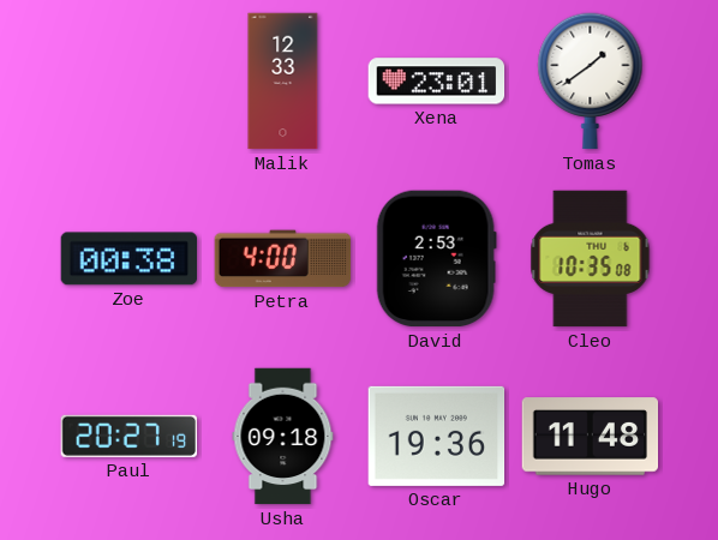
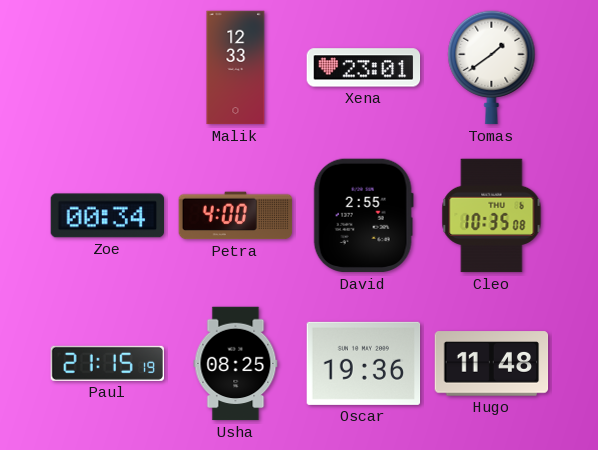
Zoe: 00:38 -> 00:34 (107, 216)
David: 2:53 -> 2:55 (363, 216)
Paul: 20:27 -> 21:15 (107, 363)
Usha: 09:18 -> 08:25 (236, 364)
